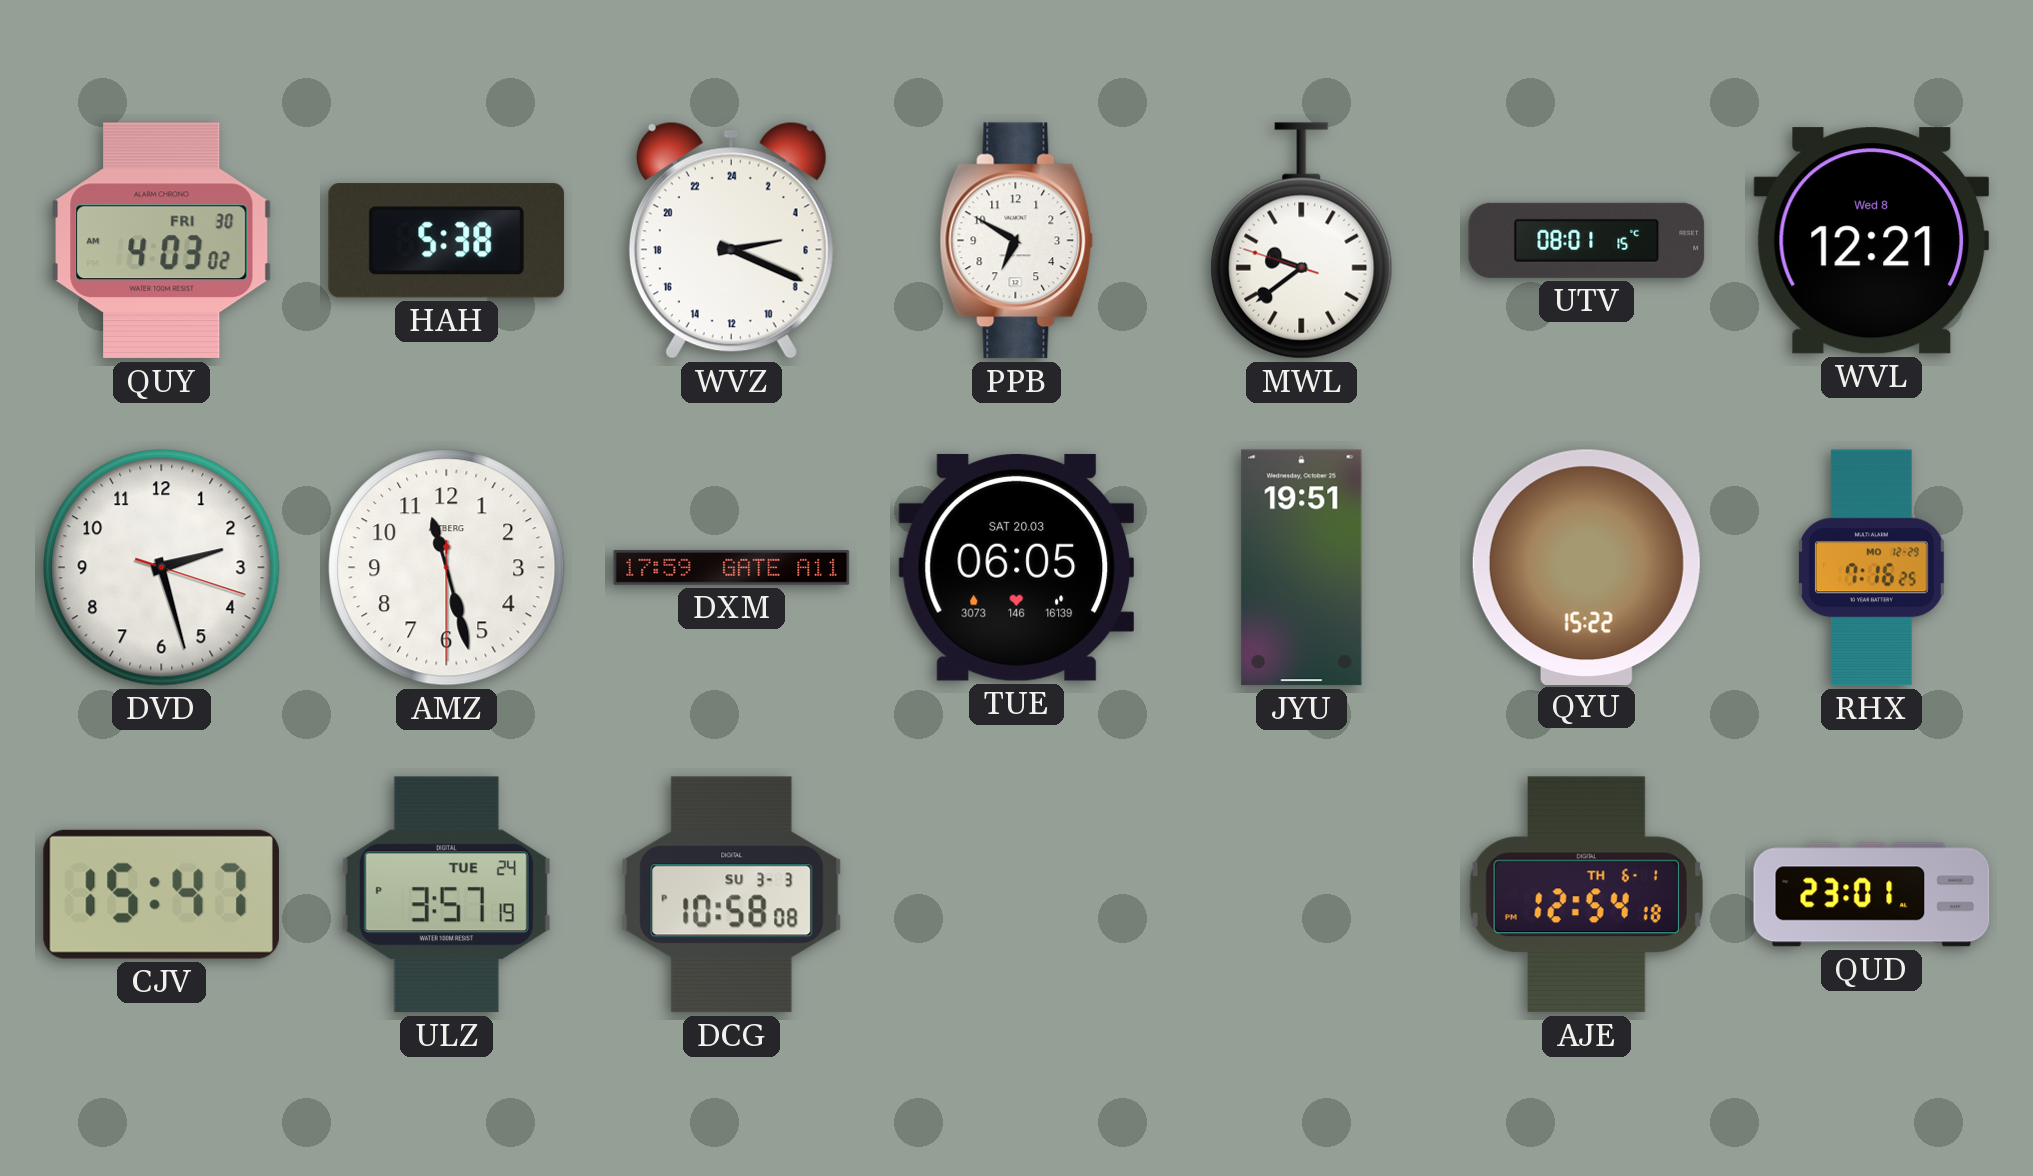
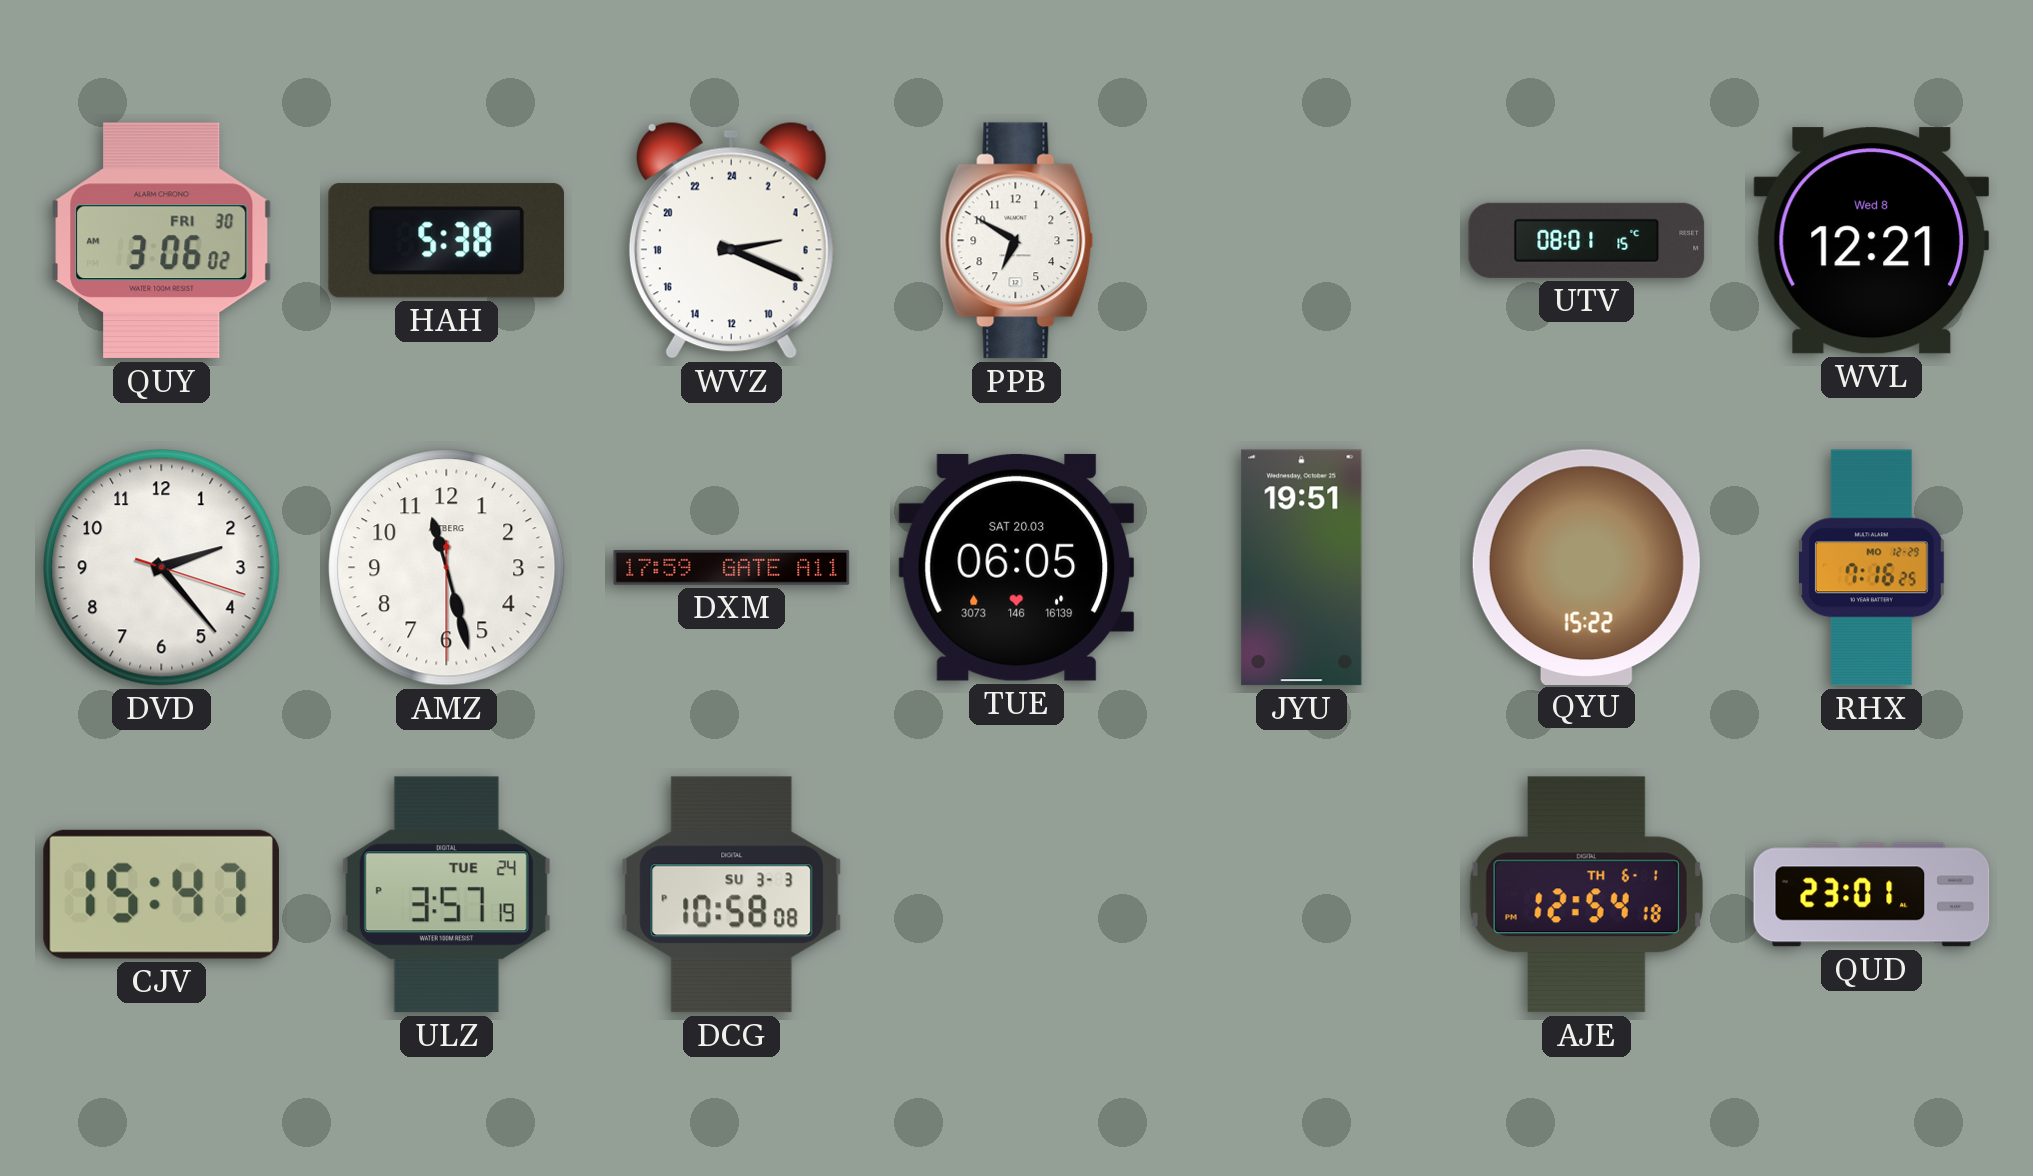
QUY: 4:03 -> 3:06 (162, 241)
MWL: 9:38 -> none (1302, 241)
DVD: 2:27 -> 2:23 (162, 568)
